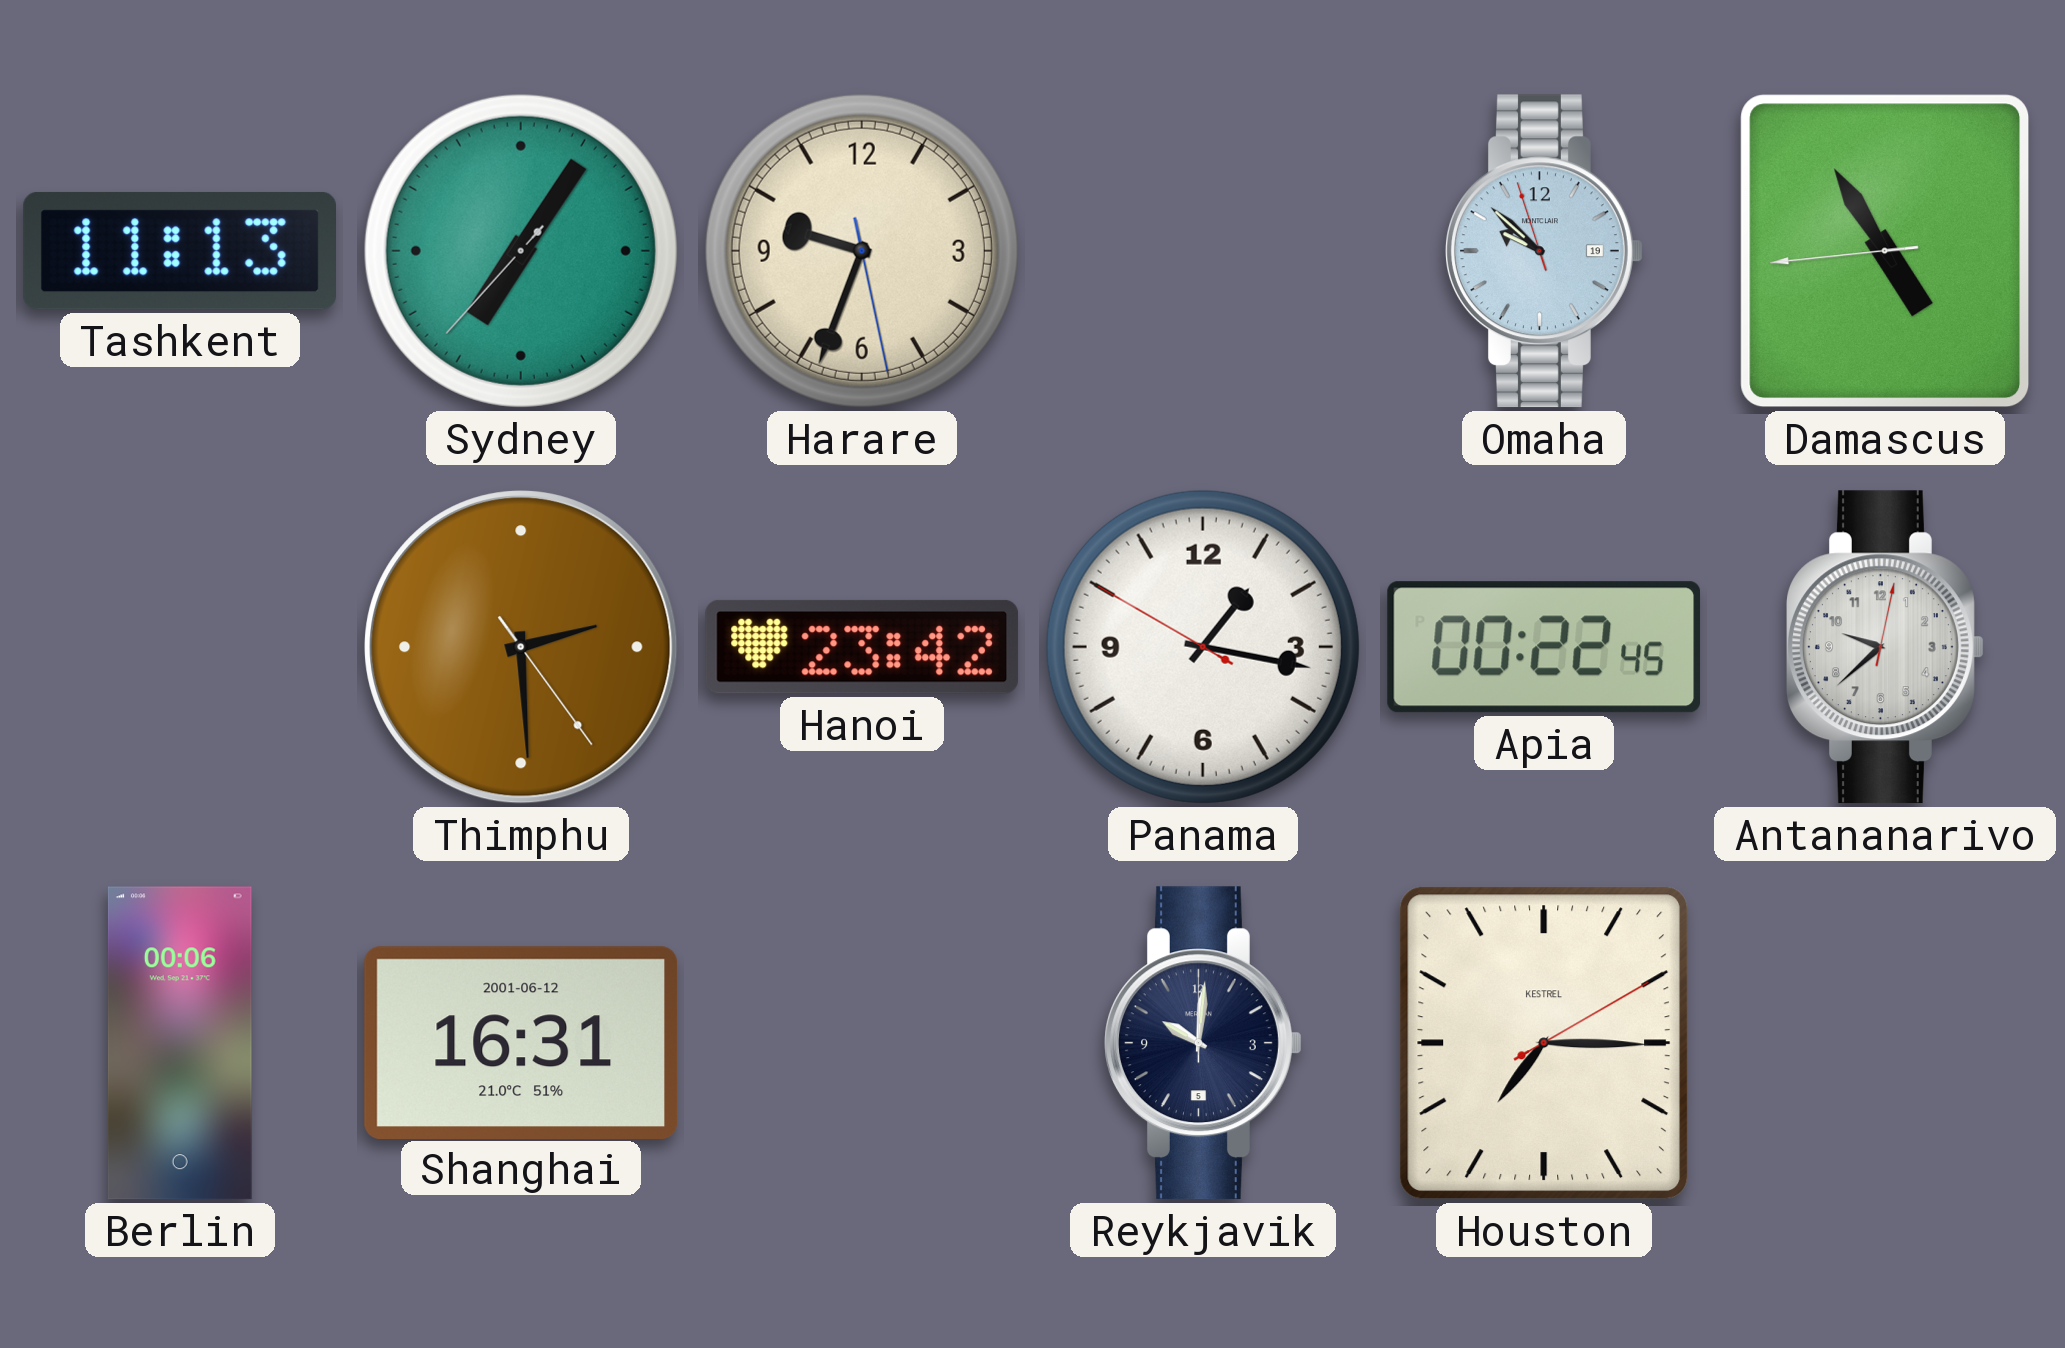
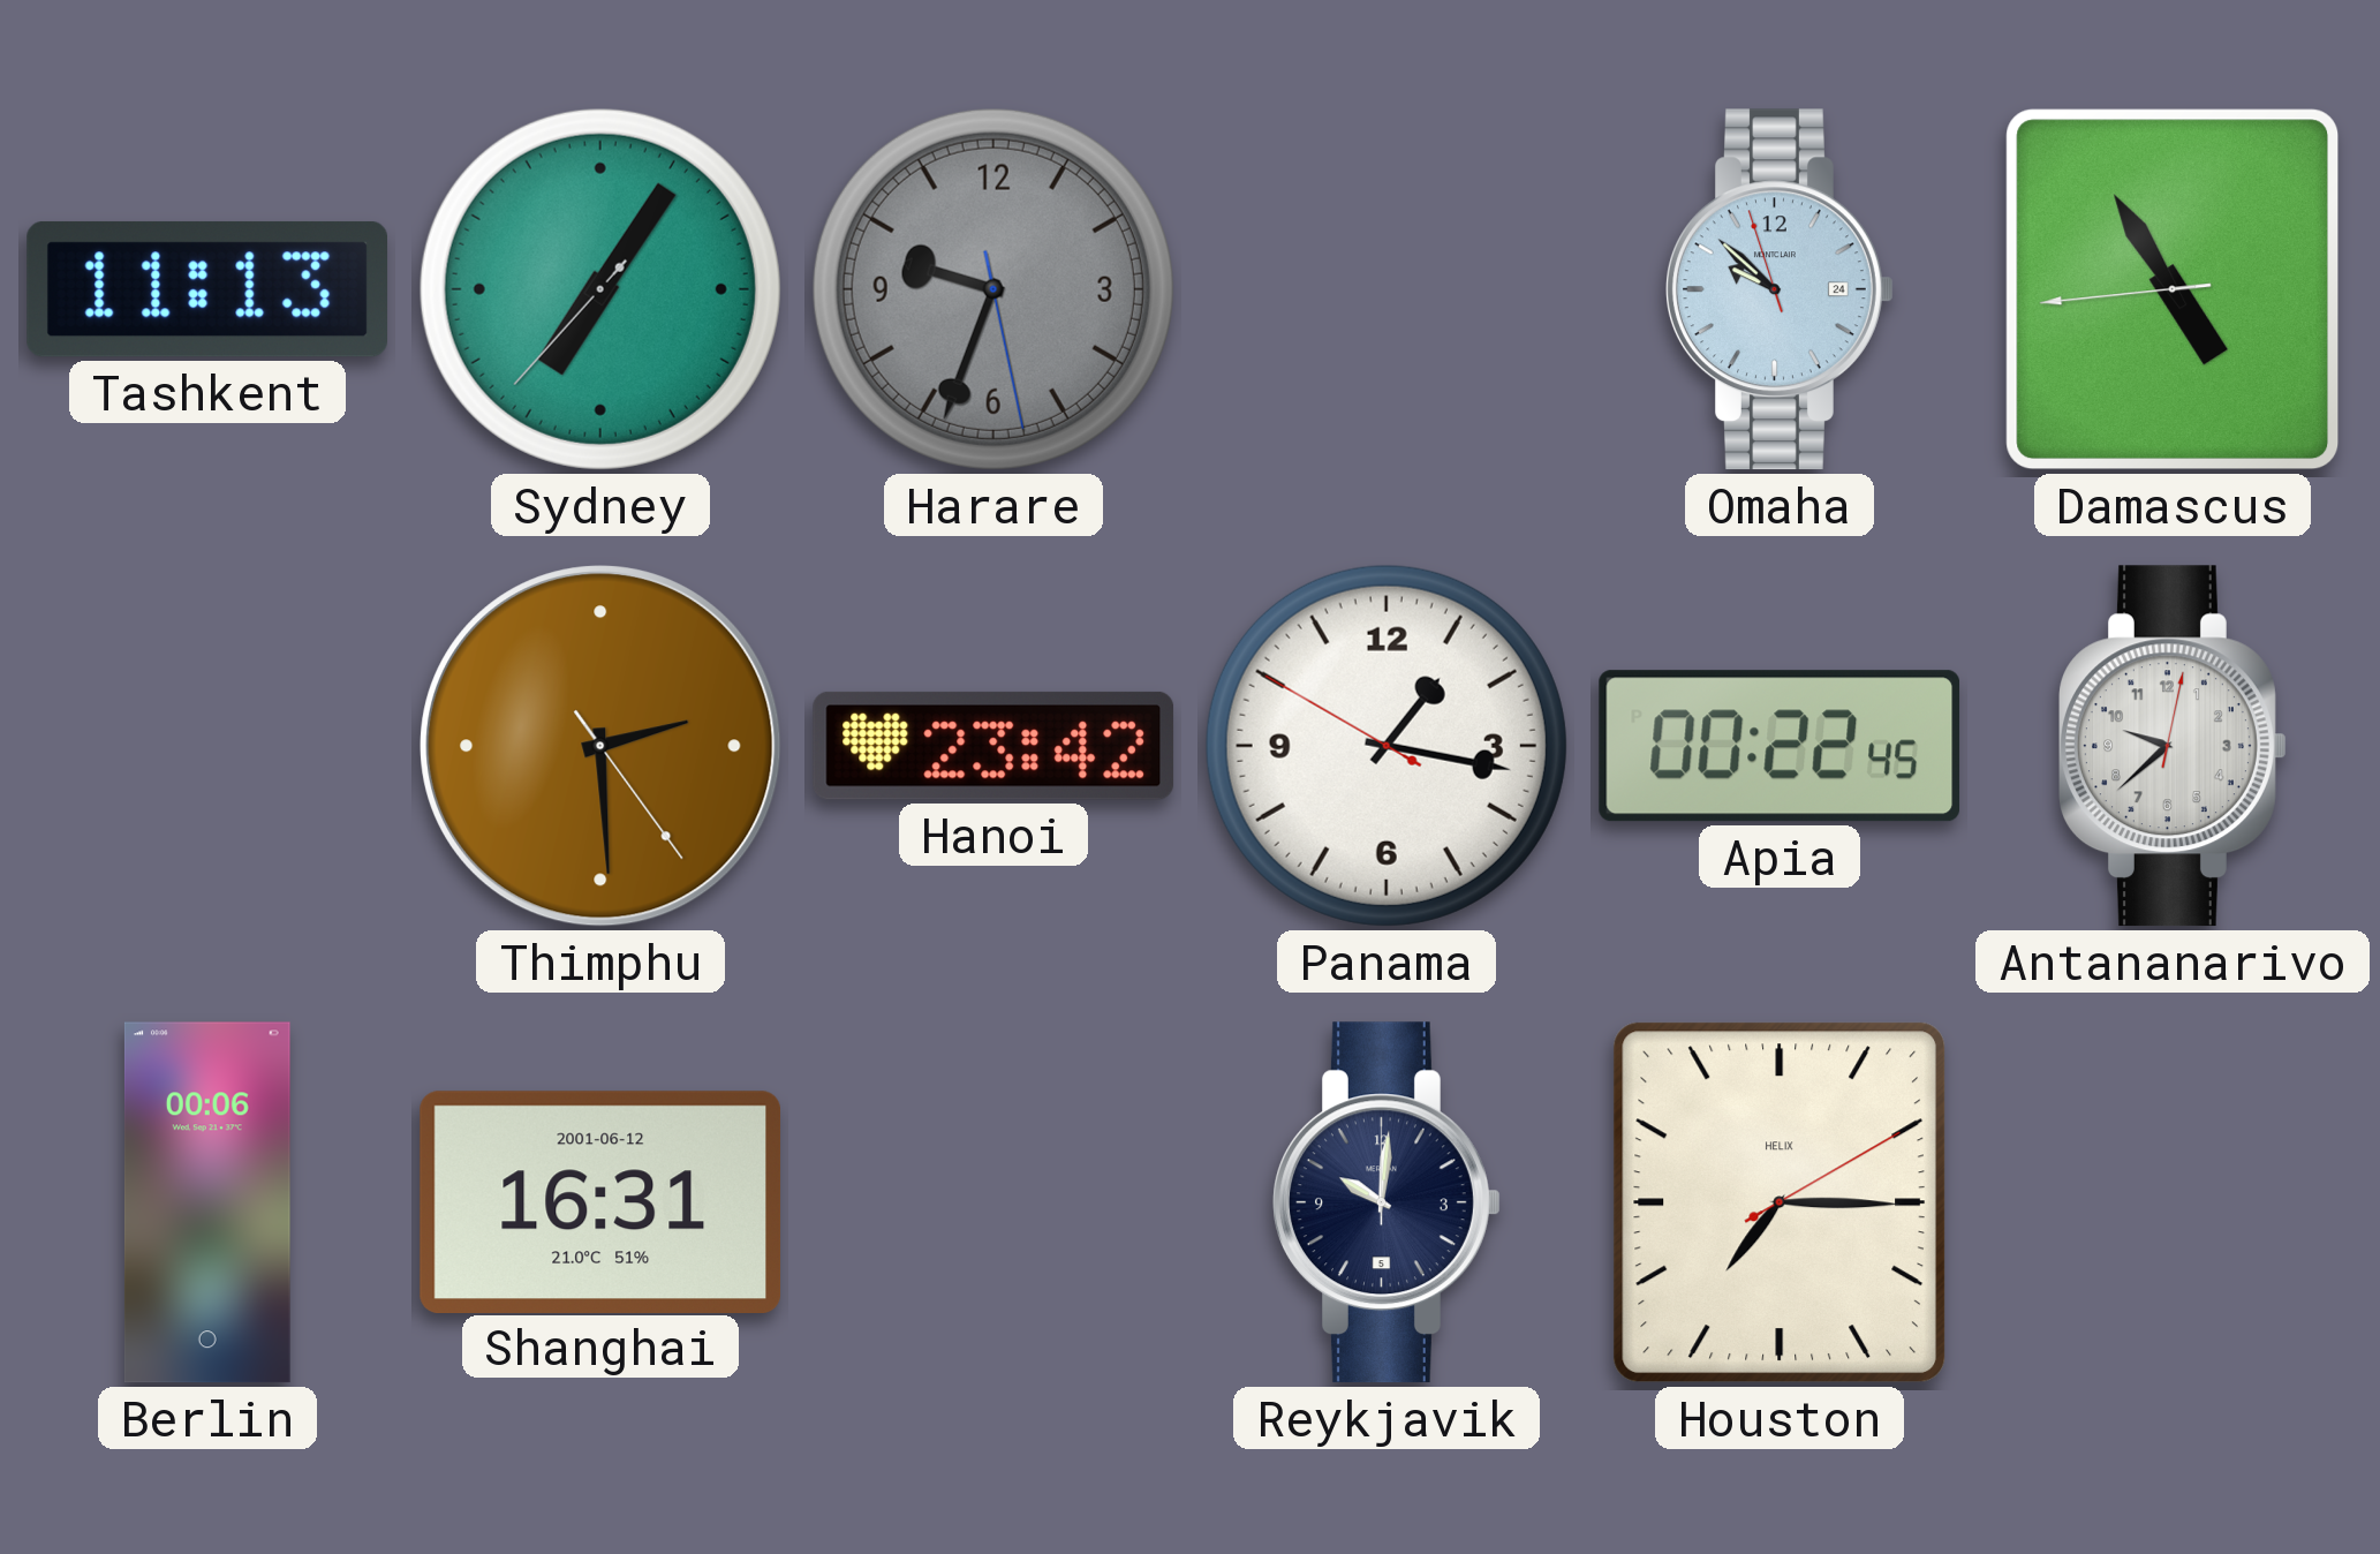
Harare dial: cream -> grey (993, 289)
Omaha date: 19 -> 24 (1781, 289)
Houston brand: KESTREL -> HELIX (1780, 1202)
